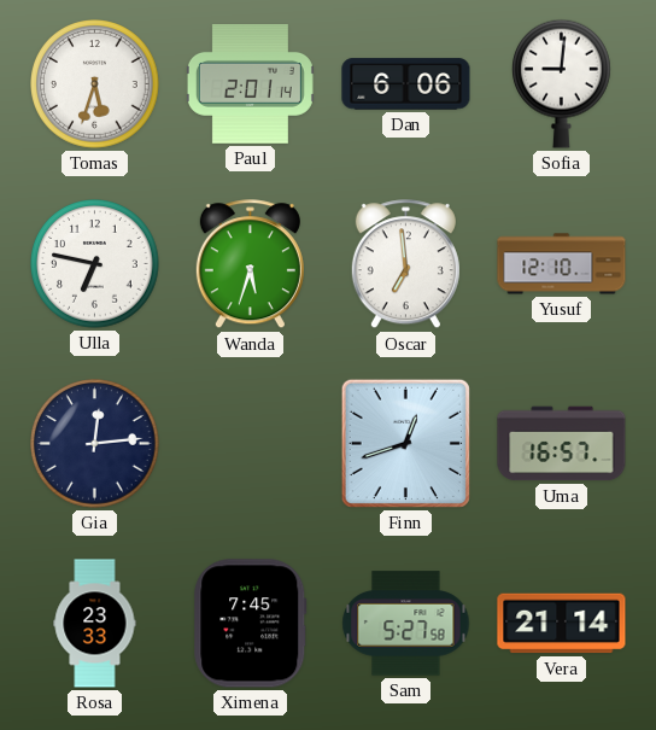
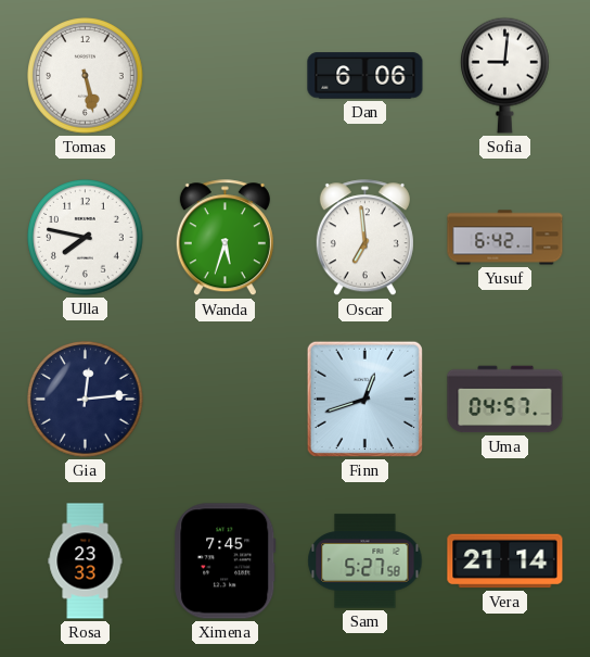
Tomas: 5:33 -> 5:28 (86, 76)
Paul: 2:01 -> none (250, 83)
Ulla: 6:47 -> 7:47 (86, 238)
Yusuf: 12:10 -> 6:42 (505, 238)
Uma: 16:57 -> 04:57 (505, 400)
